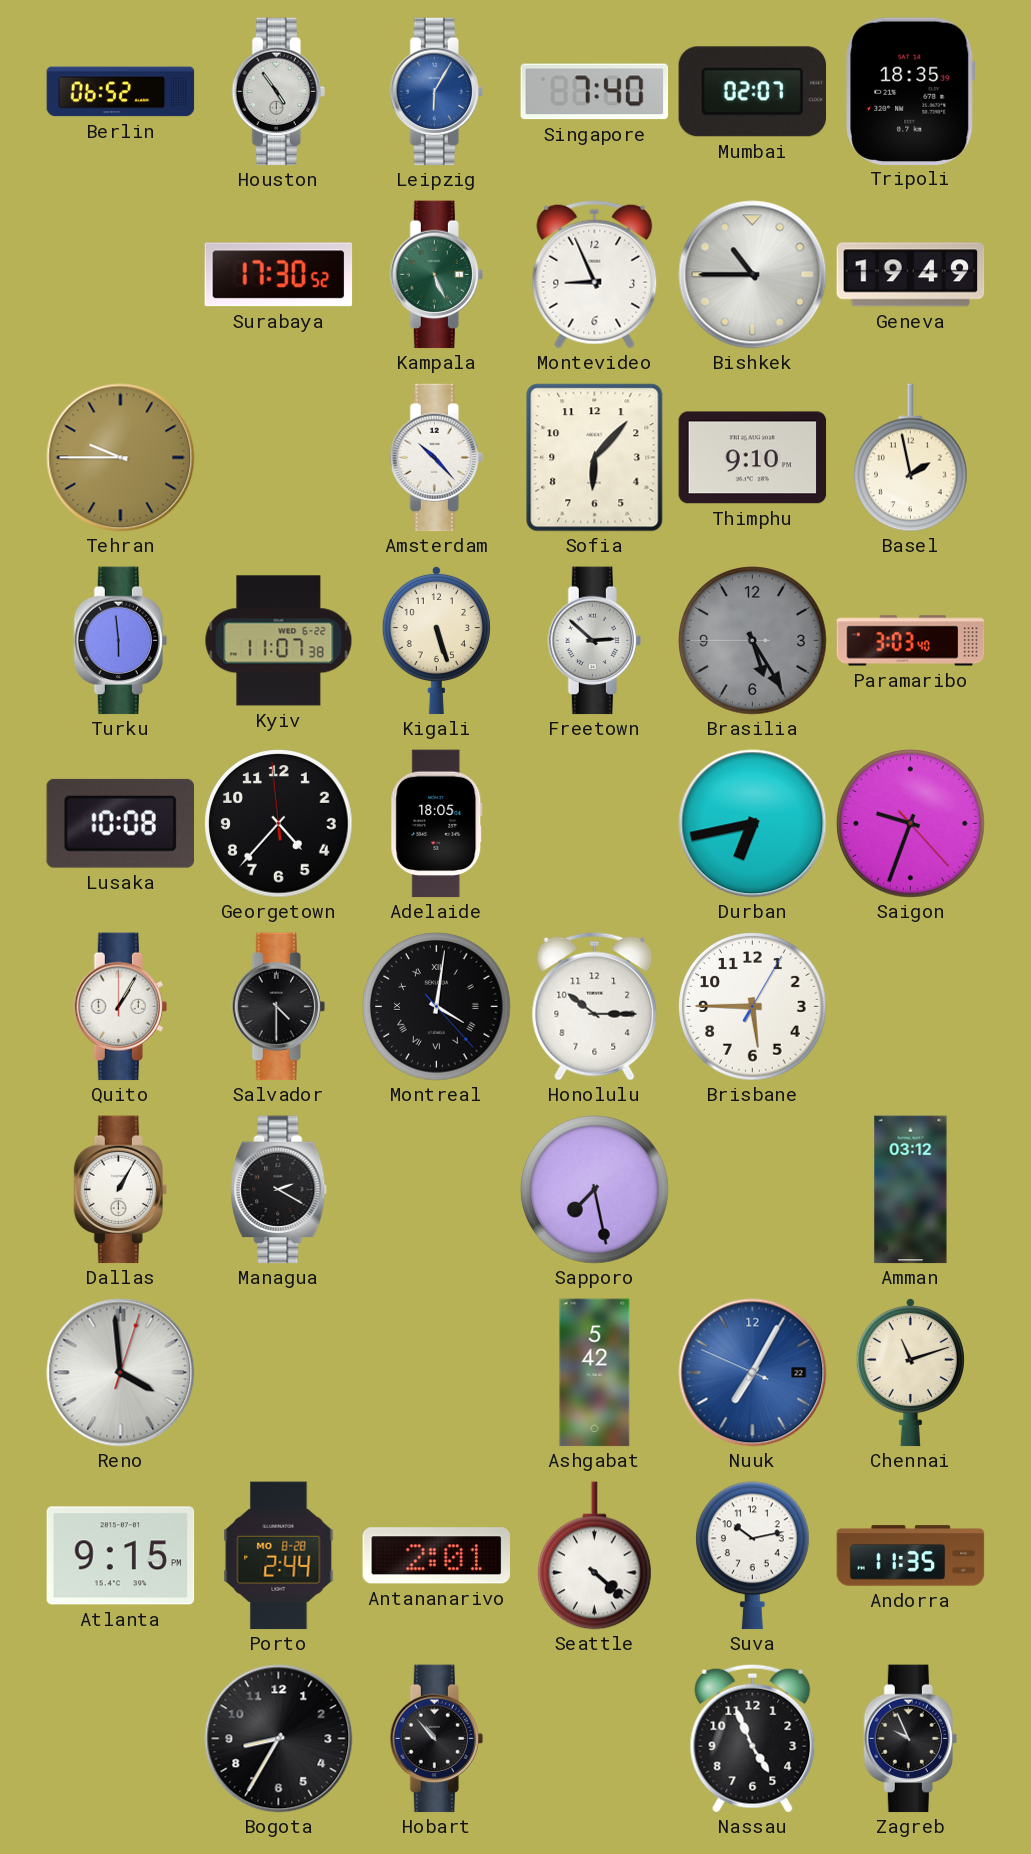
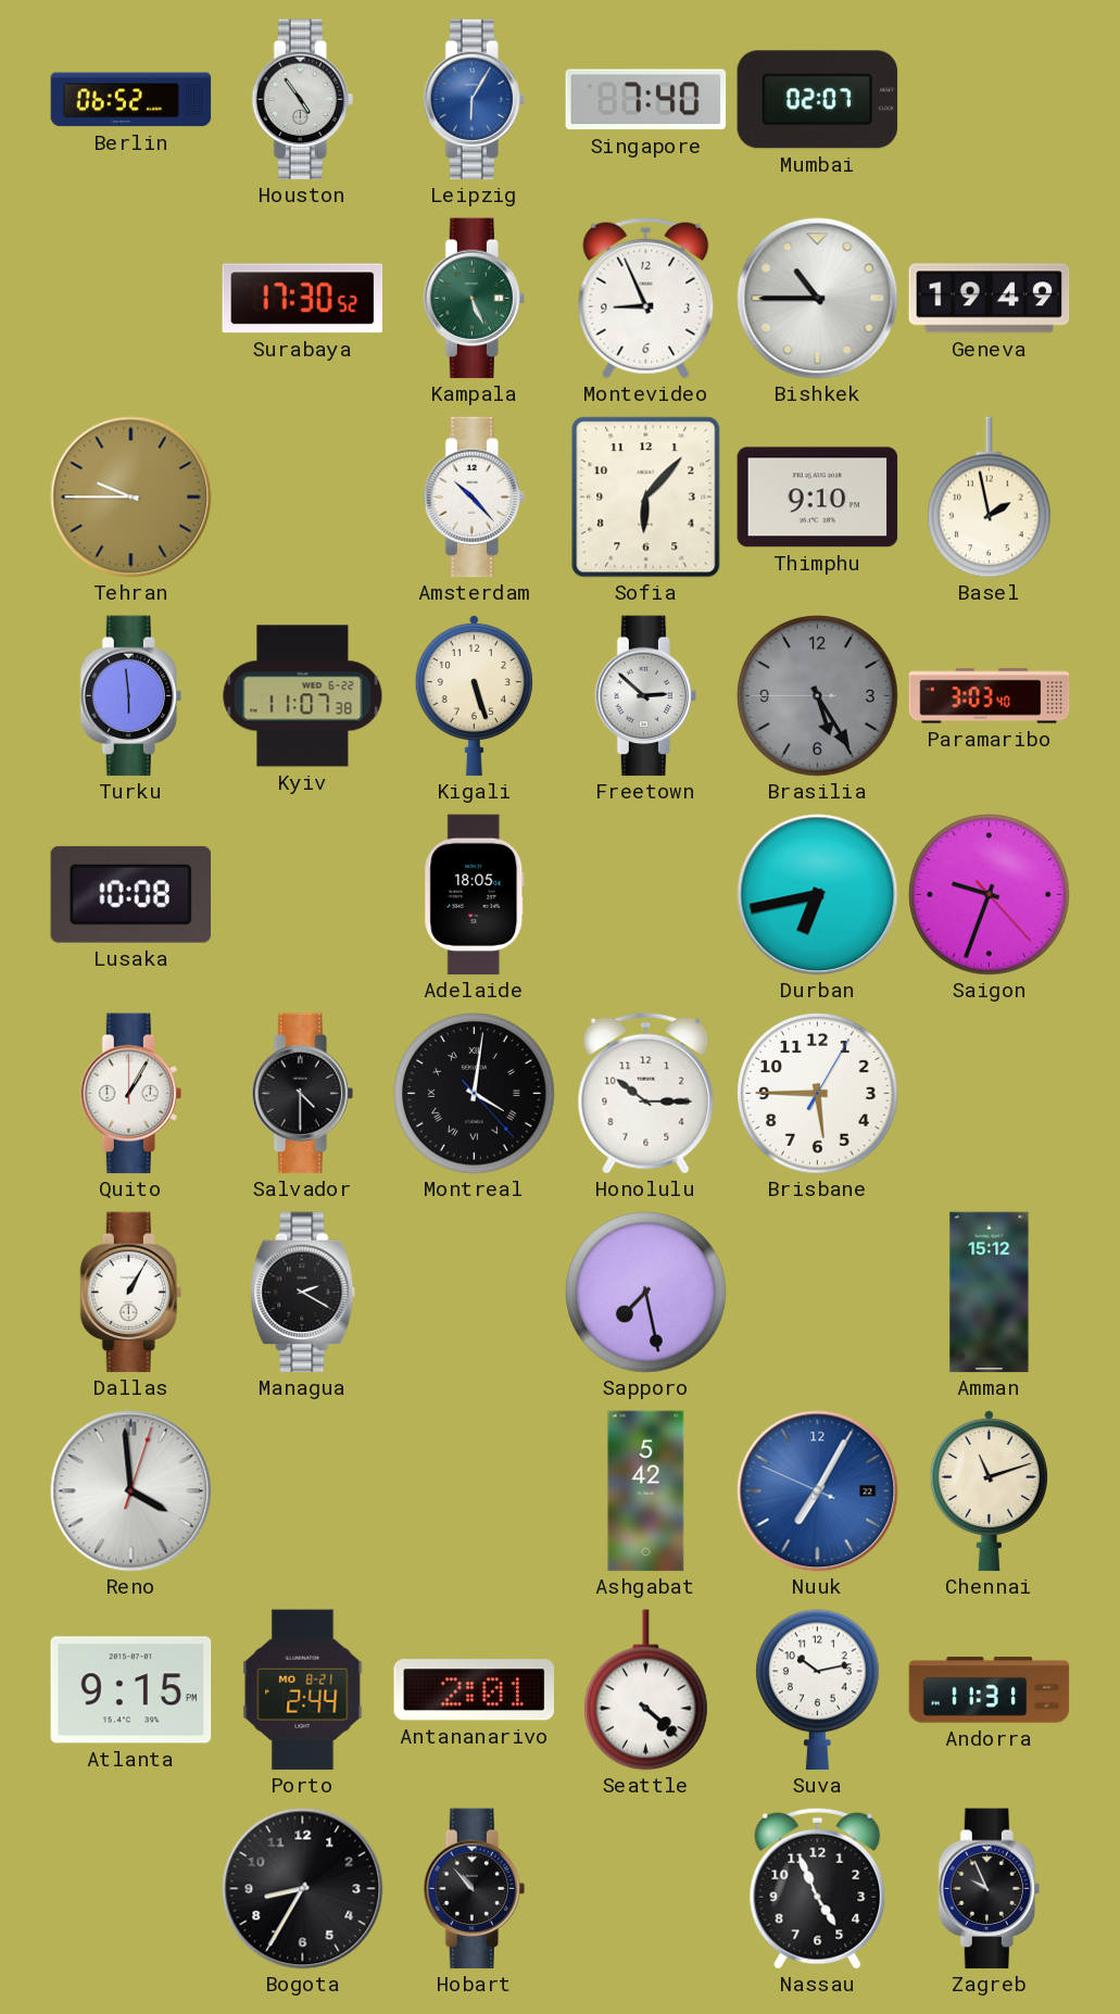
Tripoli: 18:35 -> none (911, 91)
Georgetown: 4:36 -> none (279, 824)
Amman: 03:12 -> 15:12 (990, 1293)
Porto date: MO 8-28 -> MO 8-21 (303, 1690)
Andorra: 11:35 -> 11:31 (990, 1690)
